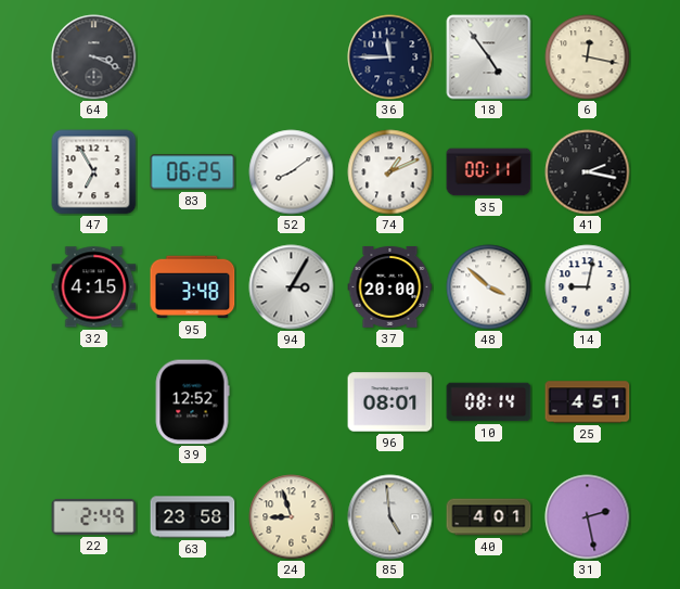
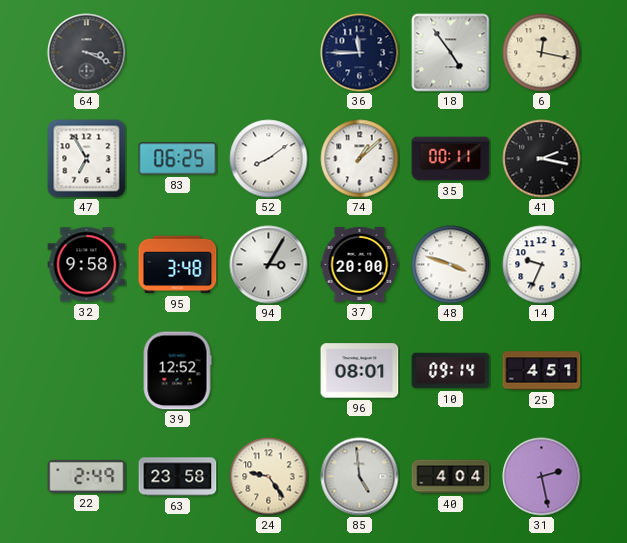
74: 1:11 -> 1:08 (360, 159)
32: 4:15 -> 9:58 (87, 265)
48: 3:52 -> 3:48 (451, 265)
14: 9:02 -> 9:34 (542, 265)
10: 08:14 -> 09:14 (451, 371)
24: 8:57 -> 9:24 (269, 477)
40: 4:01 -> 4:04 (451, 477)
